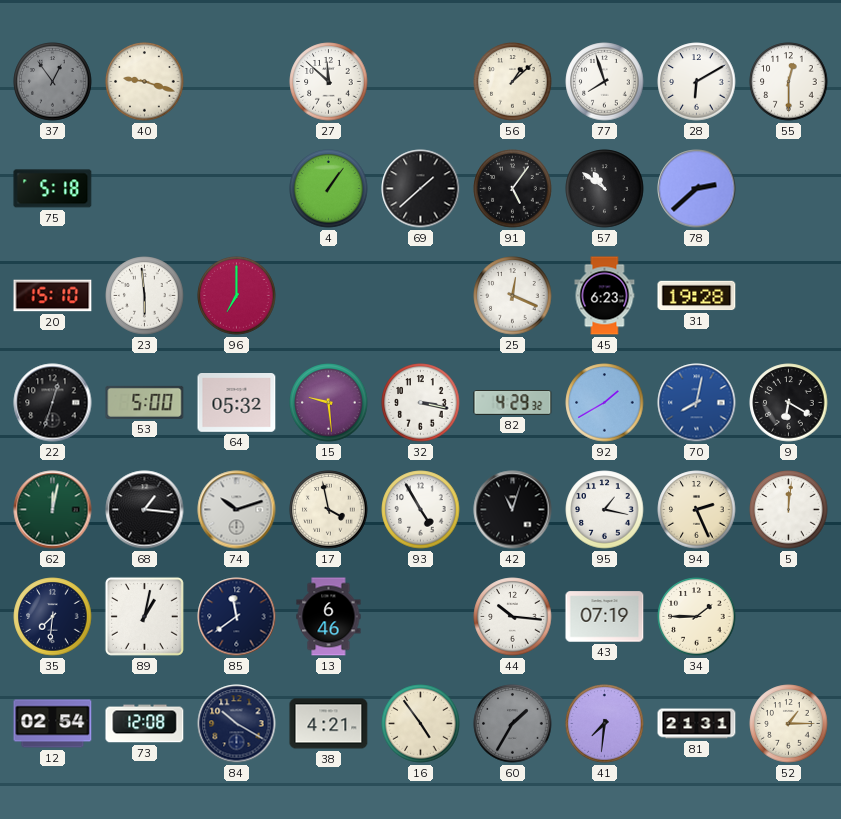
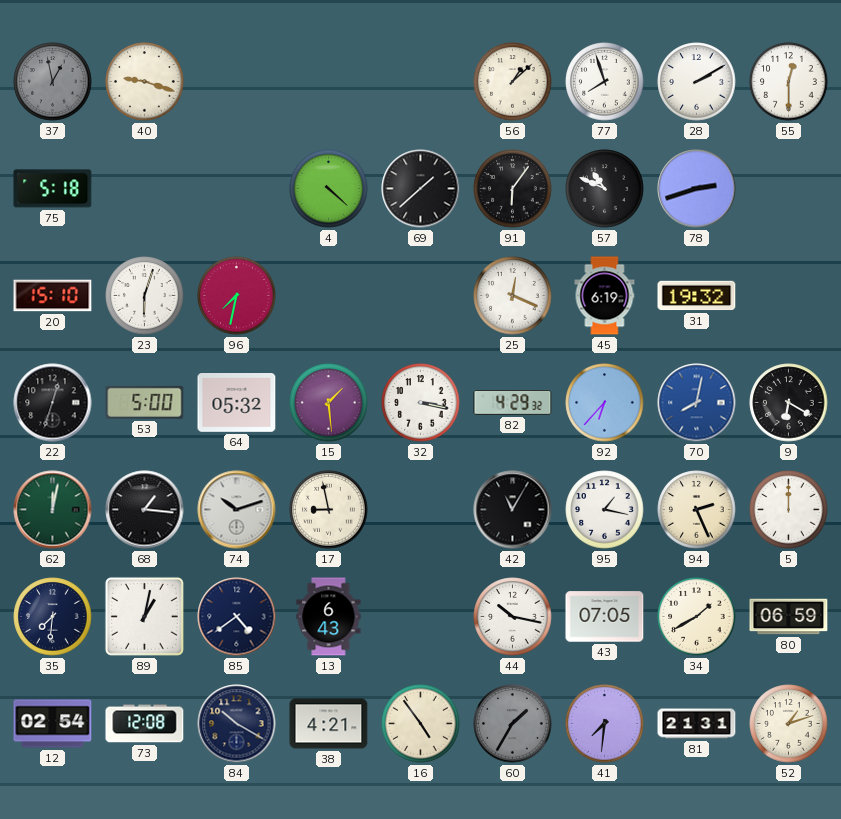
37: 12:54 -> 12:58 (53, 82)
27: 11:52 -> none (329, 82)
28: 6:10 -> 2:10 (697, 82)
4: 1:06 -> 4:22 (329, 189)
91: 5:06 -> 6:06 (513, 189)
57: 10:51 -> 10:49 (605, 189)
78: 2:38 -> 2:42 (697, 189)
23: 5:59 -> 6:03 (145, 296)
96: 7:00 -> 7:32 (237, 296)
45: 6:23 -> 6:19 (605, 296)
31: 19:28 -> 19:32 (697, 296)
15: 9:29 -> 1:29 (329, 403)
92: 1:40 -> 6:37 (605, 403)
17: 3:58 -> 8:58 (329, 510)
93: 4:55 -> none (421, 510)
42: 11:03 -> 11:05 (513, 510)
5: 12:01 -> 12:00 (789, 510)
85: 11:39 -> 4:39 (237, 617)
13: 6:46 -> 6:43 (329, 617)
44: 10:16 -> 10:17 (513, 617)
43: 07:19 -> 07:05 (605, 617)
34: 1:45 -> 1:40 (697, 617)
80: none -> 06:59 (789, 617)
52: 1:15 -> 1:12 (789, 724)
